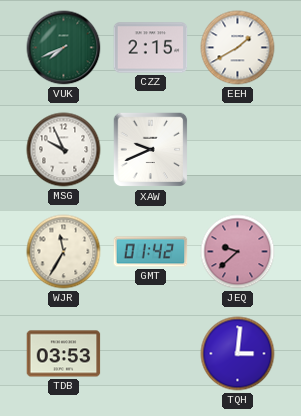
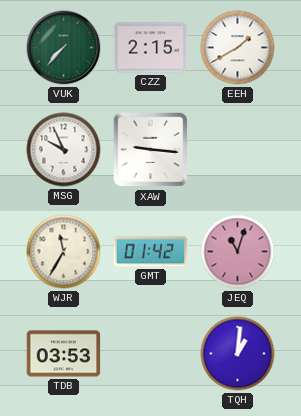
VUK: 7:41 -> 7:37 (64, 48)
XAW: 9:41 -> 9:16 (151, 150)
JEQ: 9:38 -> 11:03 (238, 252)
TQH: 3:01 -> 1:01 (238, 354)
